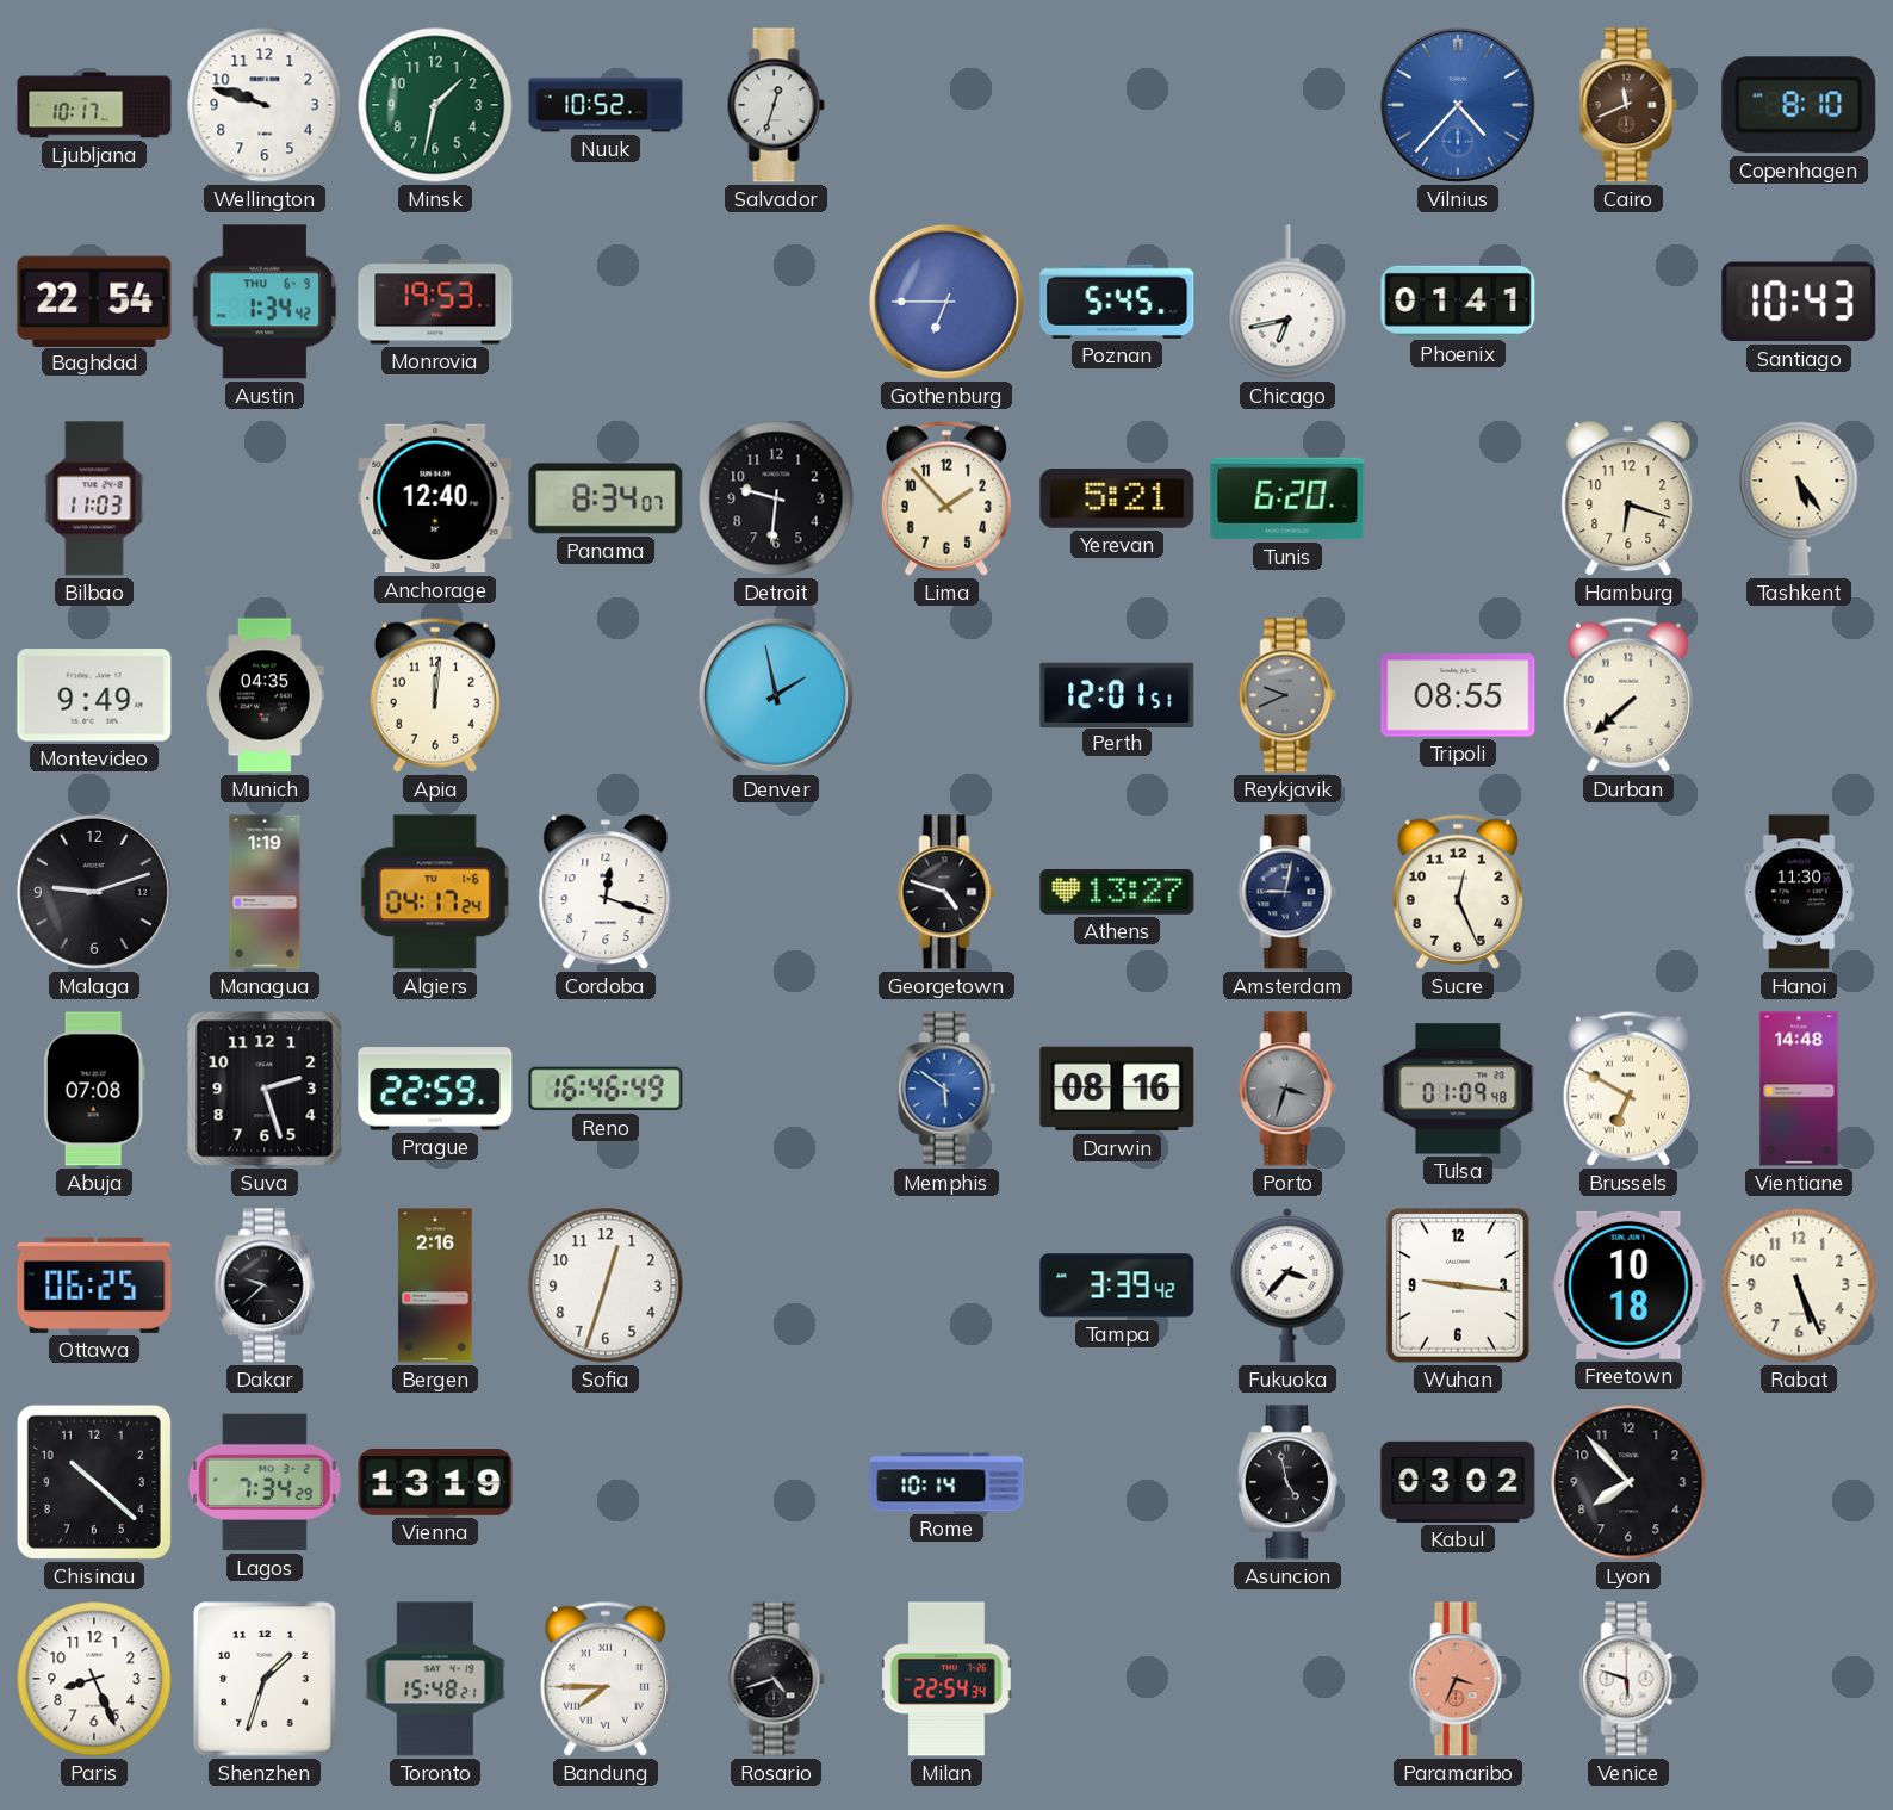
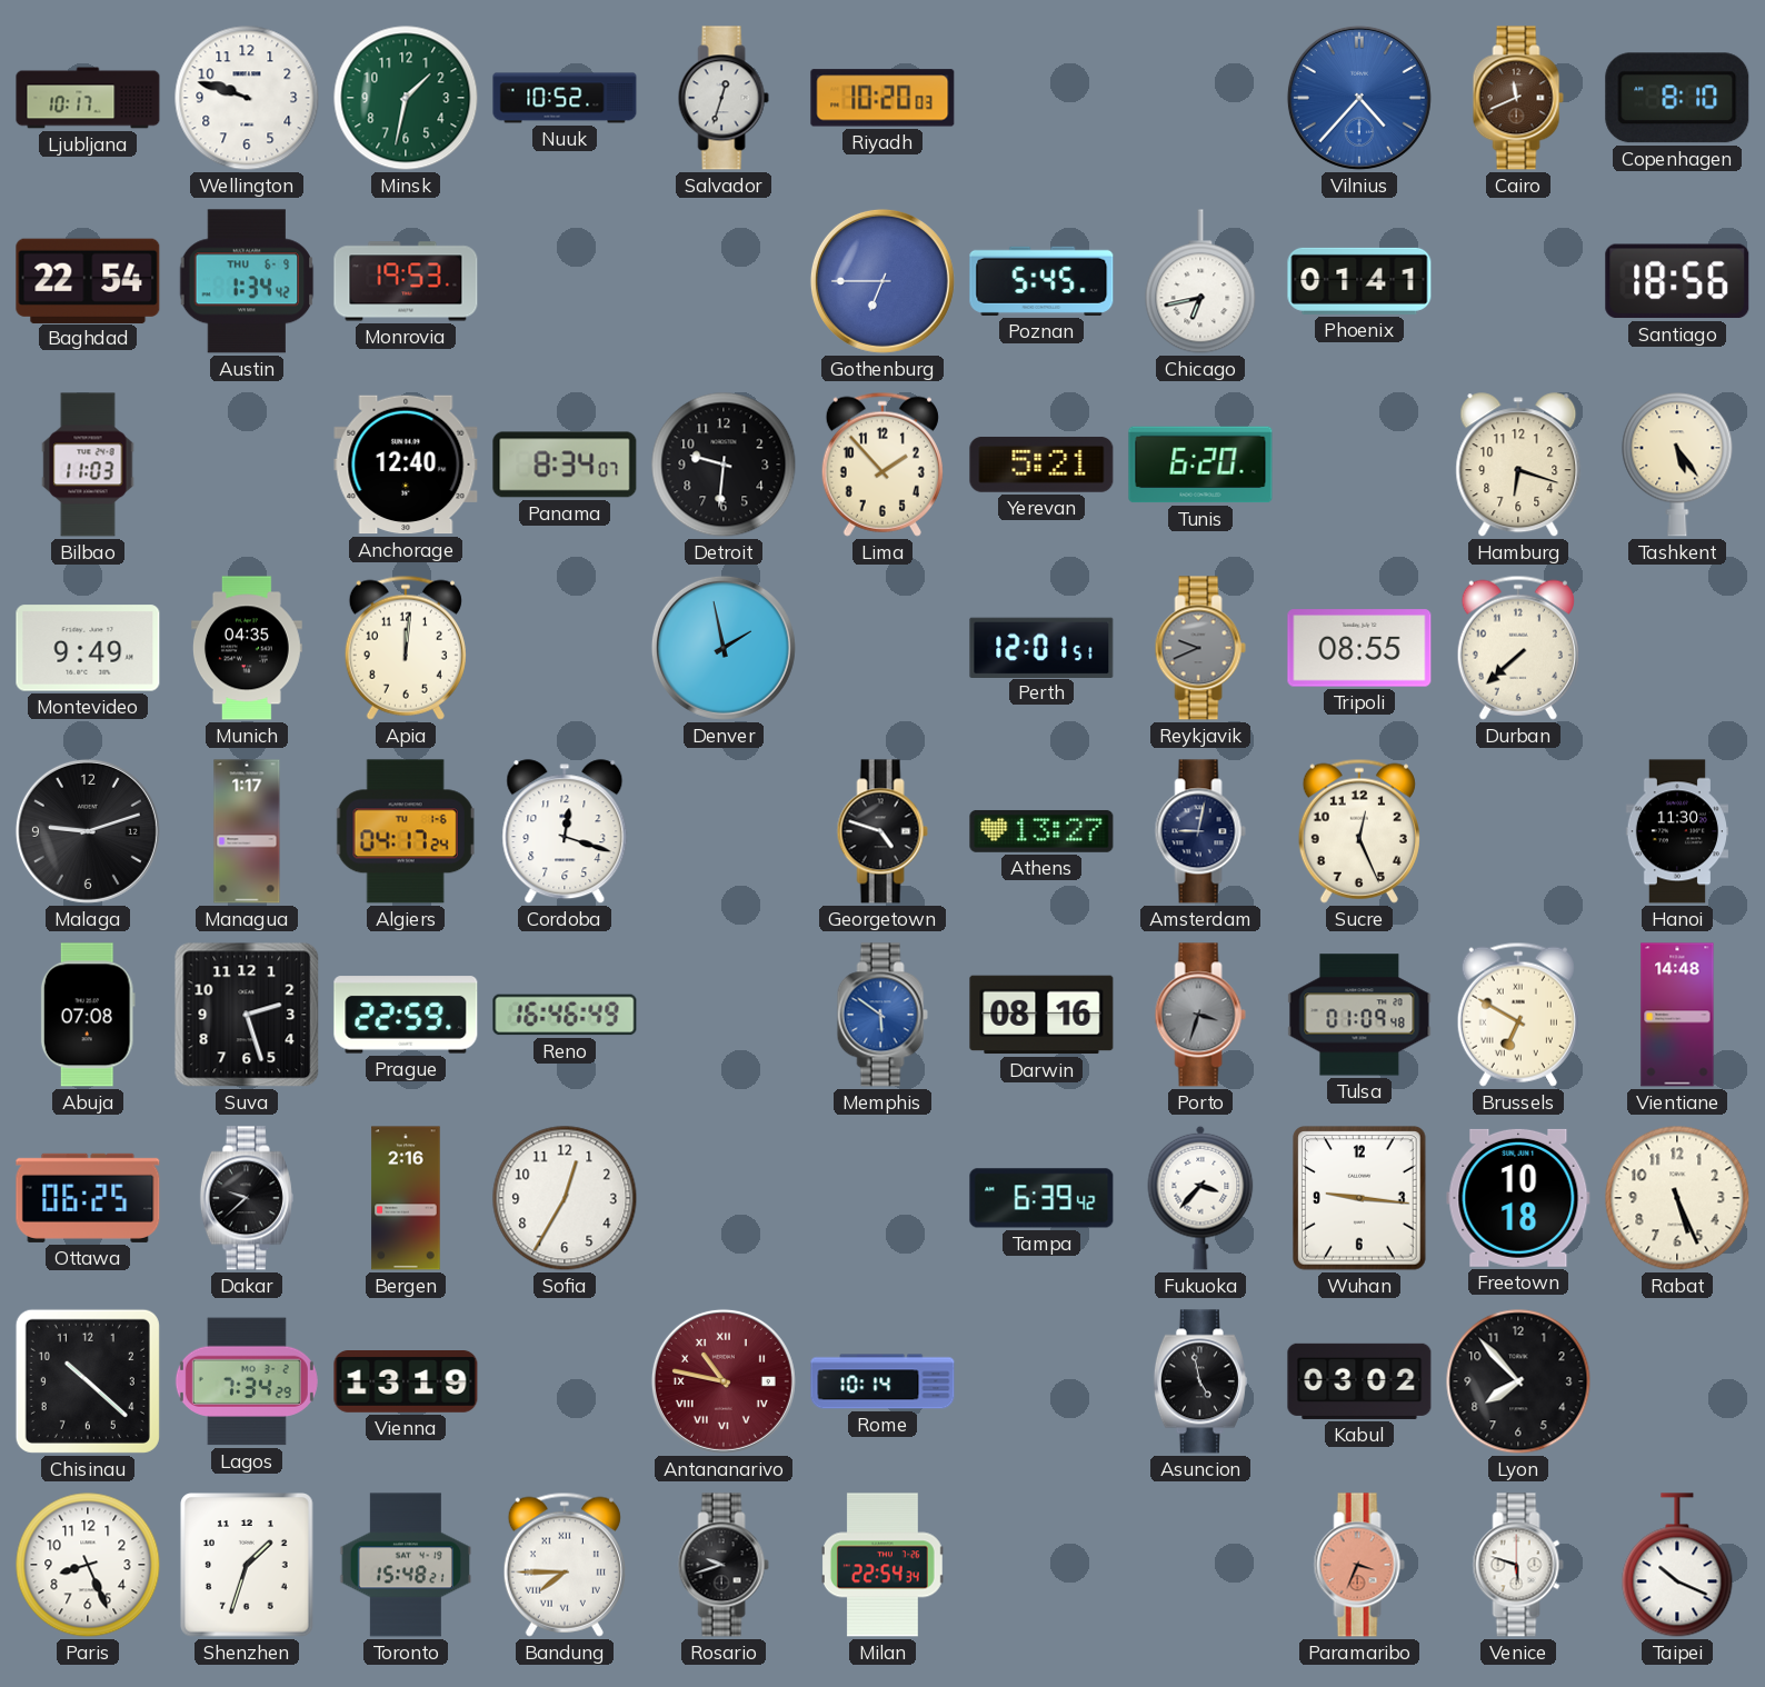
Riyadh: none -> 10:20 (883, 98)
Santiago: 10:43 -> 18:56 (1677, 281)
Managua: 1:19 -> 1:17 (247, 831)
Sofia: 12:33 -> 12:35 (565, 1198)
Tampa: 3:39 -> 6:39 (1041, 1198)
Antananarivo: none -> 10:47 (724, 1381)
Rosario: 4:42 -> 9:42 (724, 1565)
Taipei: none -> 10:19 (1677, 1565)
